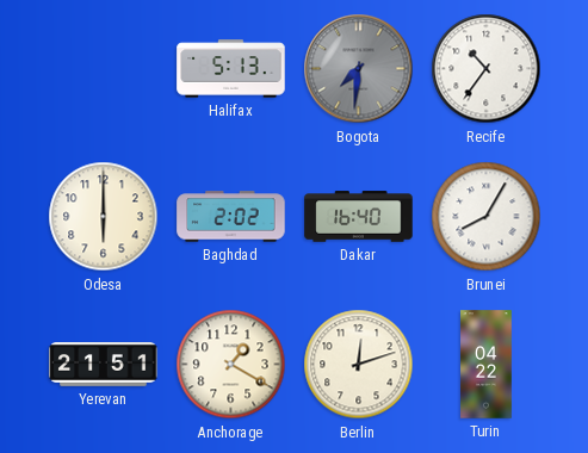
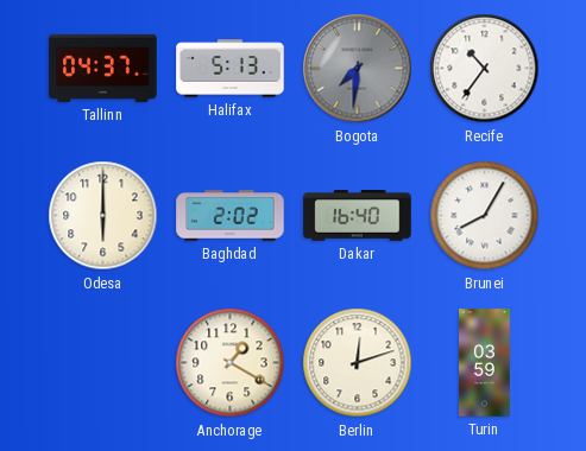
Tallinn: none -> 04:37 (103, 68)
Yerevan: 21:51 -> none (104, 365)
Turin: 04:22 -> 03:59 (485, 363)
